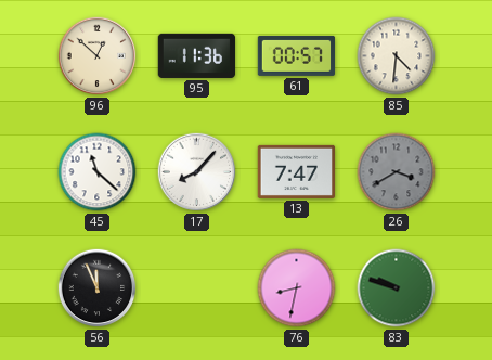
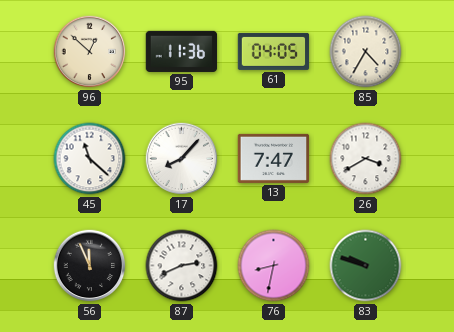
61: 00:57 -> 04:05 (274, 51)
85: 4:31 -> 4:35 (366, 52)
26 dial: grey -> white (366, 159)
87: none -> 2:41 (182, 266)
